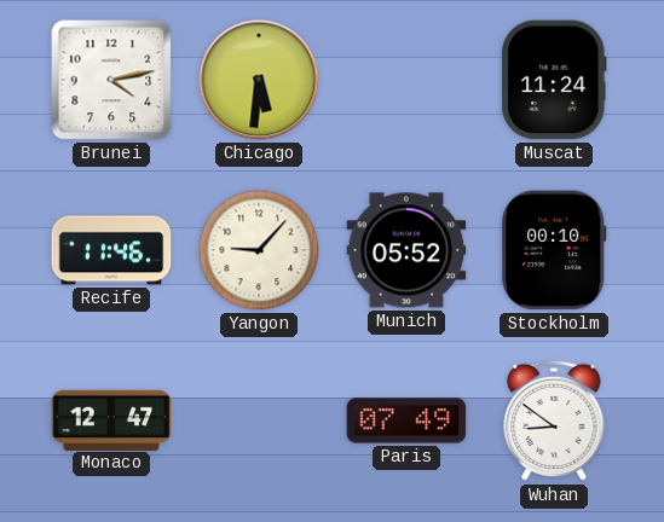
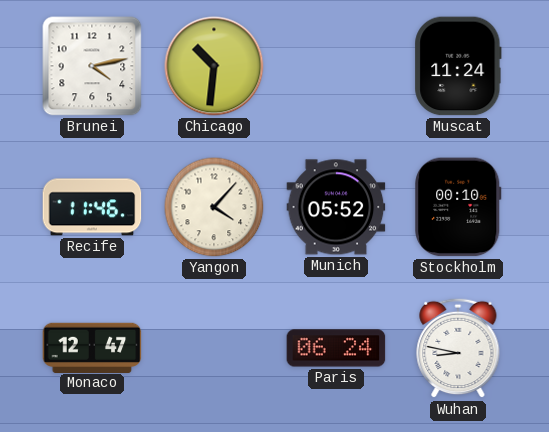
Chicago: 5:31 -> 10:31 (214, 66)
Yangon: 9:07 -> 4:07 (214, 207)
Paris: 07:49 -> 06:24 (336, 348)
Wuhan: 8:51 -> 8:47 (458, 348)
